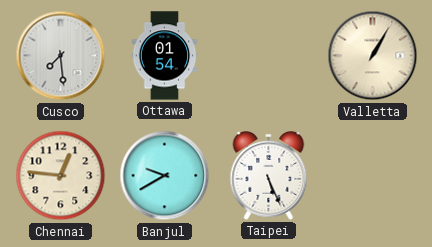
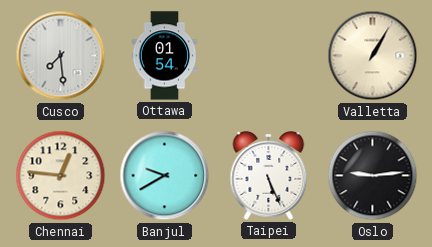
Oslo: none -> 9:14 (373, 176)
